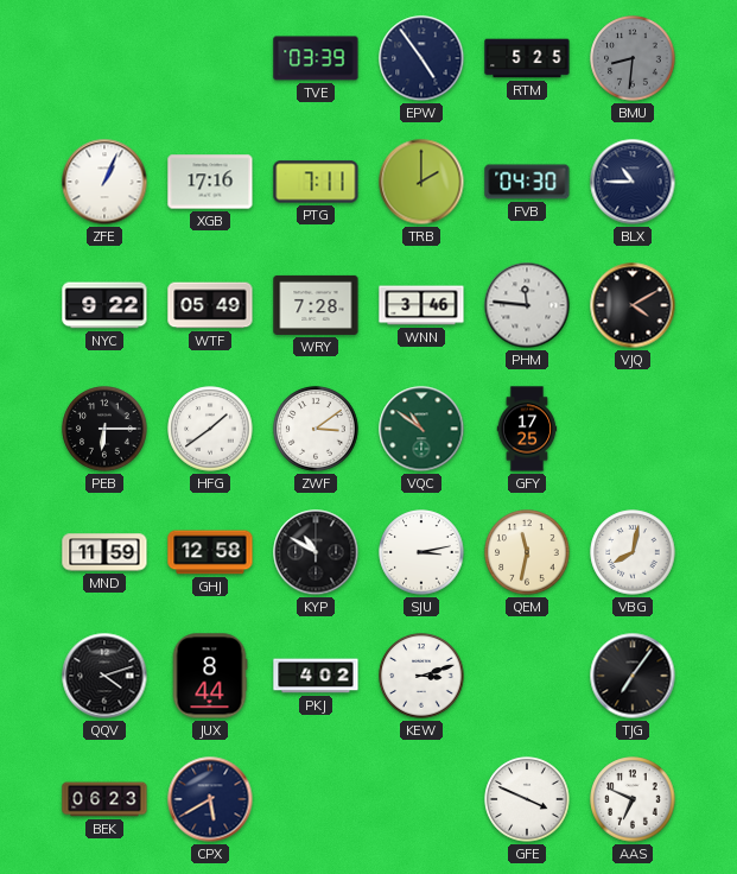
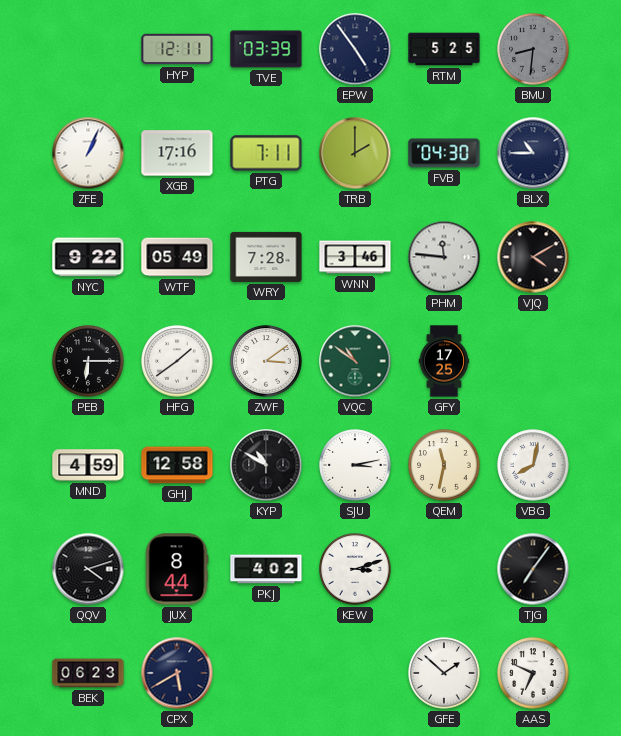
HYP: none -> 12:11 (177, 49)
MND: 11:59 -> 4:59 (88, 465)
GFE: 3:49 -> 1:52 (444, 673)
